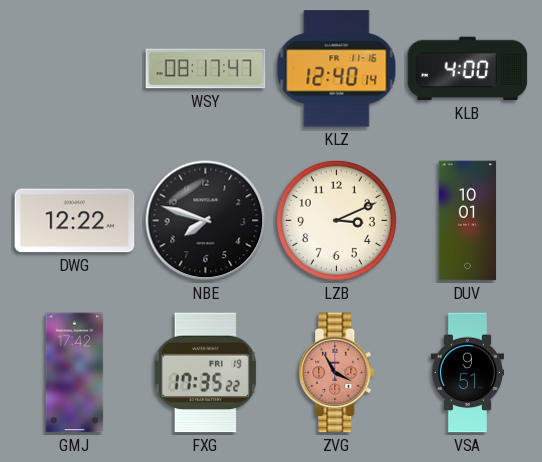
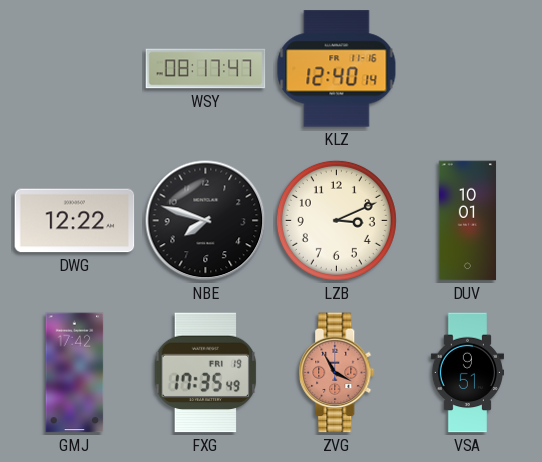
KLB: 4:00 -> none (468, 69)
FXG: 17:35:22 -> 17:35:49 (206, 373)
